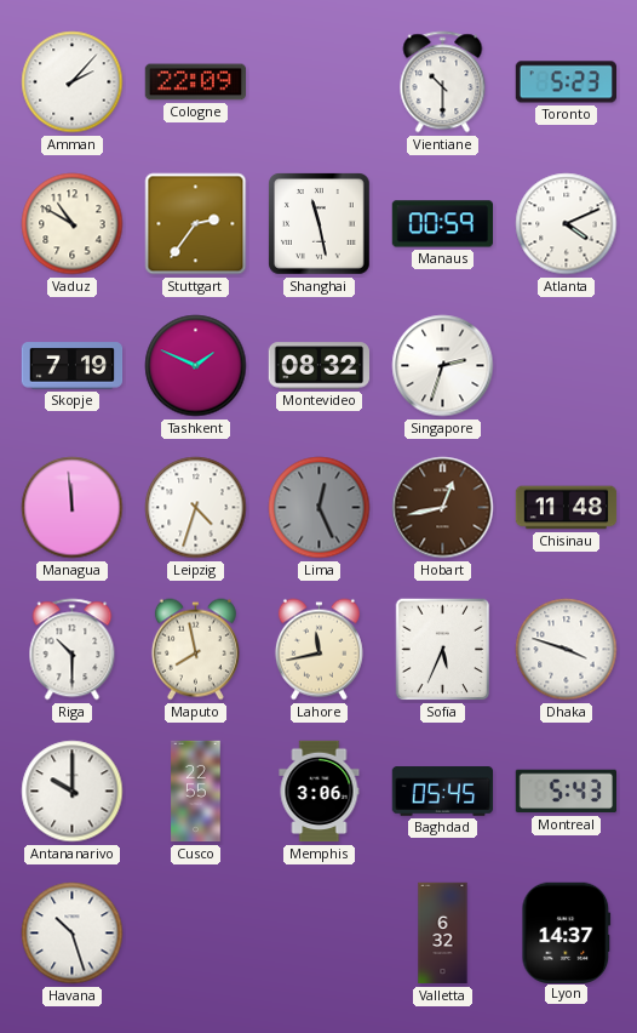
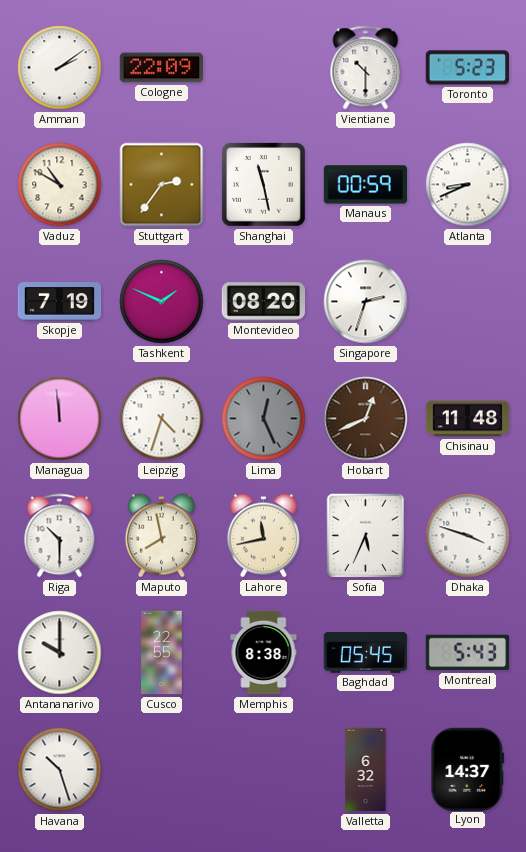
Amman: 2:07 -> 2:09 (60, 68)
Atlanta: 4:11 -> 8:41 (468, 185)
Montevideo: 08:32 -> 08:20 (264, 302)
Hobart: 12:43 -> 12:41 (366, 419)
Memphis: 3:06 -> 8:38 (264, 653)
